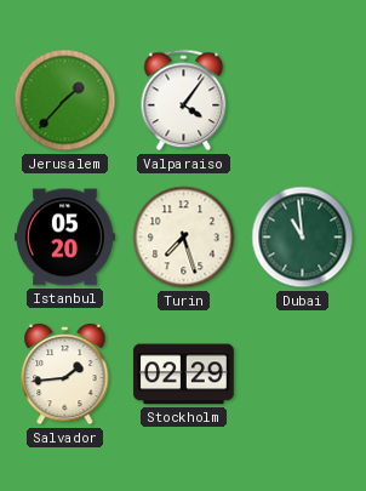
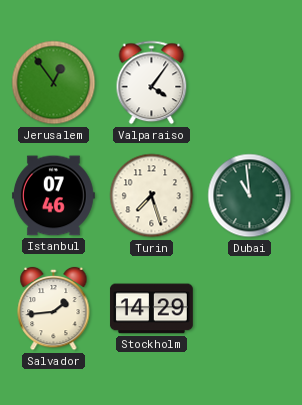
Jerusalem: 1:37 -> 12:54 (54, 83)
Istanbul: 05:20 -> 07:46 (53, 196)
Stockholm: 02:29 -> 14:29 (151, 309)
